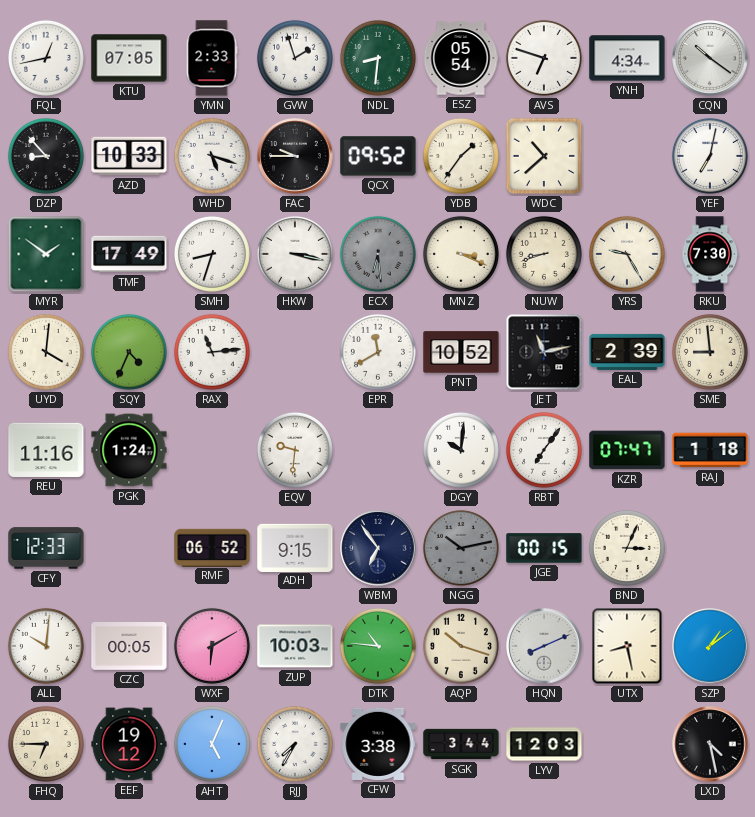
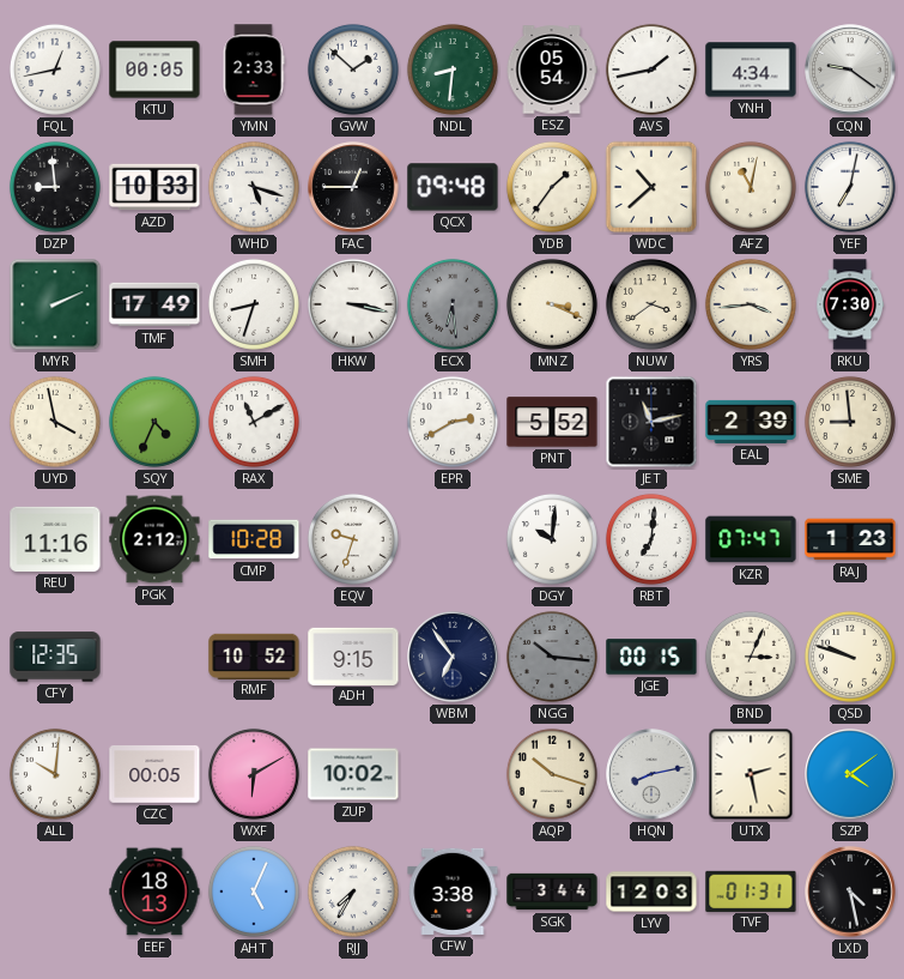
KTU: 07:05 -> 00:05 (154, 70)
GVW: 1:57 -> 1:52 (353, 70)
AVS: 6:48 -> 1:43 (651, 70)
CQN: 10:21 -> 9:21 (850, 70)
DZP: 8:53 -> 8:59 (55, 187)
FAC: 9:45 -> 12:45 (353, 187)
QCX: 09:52 -> 09:48 (453, 187)
AFZ: none -> 11:02 (751, 187)
MYR: 1:51 -> 2:11 (55, 304)
NUW: 8:42 -> 3:39 (651, 304)
YRS: 9:25 -> 3:44 (751, 304)
UYD: 4:01 -> 3:58 (55, 422)
RAX: 11:14 -> 11:10 (254, 422)
EPR: 11:40 -> 2:40 (453, 422)
PNT: 10:52 -> 5:52 (552, 422)
PGK: 1:24 -> 2:12 (154, 539)
CMP: none -> 10:28 (254, 539)
EQV: 9:31 -> 9:33 (353, 539)
RBT: 7:06 -> 7:01 (651, 539)
RAJ: 1:18 -> 1:23 (850, 539)
CFY: 12:33 -> 12:35 (55, 657)
RMF: 06:52 -> 10:52 (254, 655)
NGG: 10:13 -> 10:16 (552, 657)
QSD: none -> 9:48 (850, 657)
ZUP: 10:03 -> 10:02 (353, 774)
DTK: 10:46 -> none (378, 646)
HQN: 8:11 -> 8:13 (651, 774)
UTX: 8:28 -> 2:28 (751, 774)
SZP: 1:09 -> 4:09 (850, 774)
FHQ: 6:45 -> none (46, 744)
EEF: 19:12 -> 18:13 (154, 892)
TVF: none -> 01:31 (751, 890)
